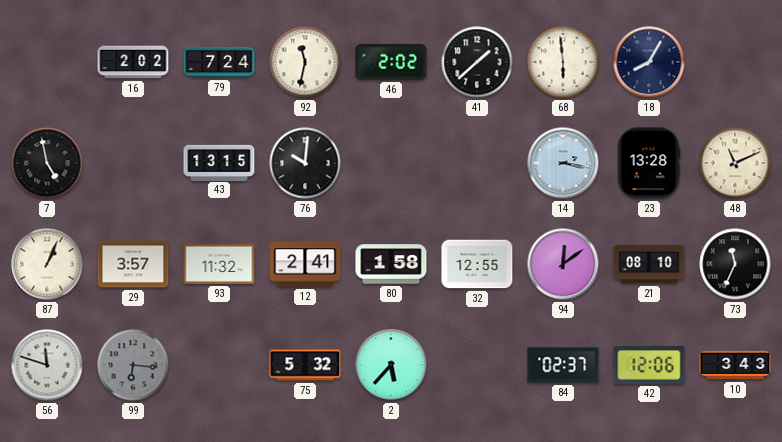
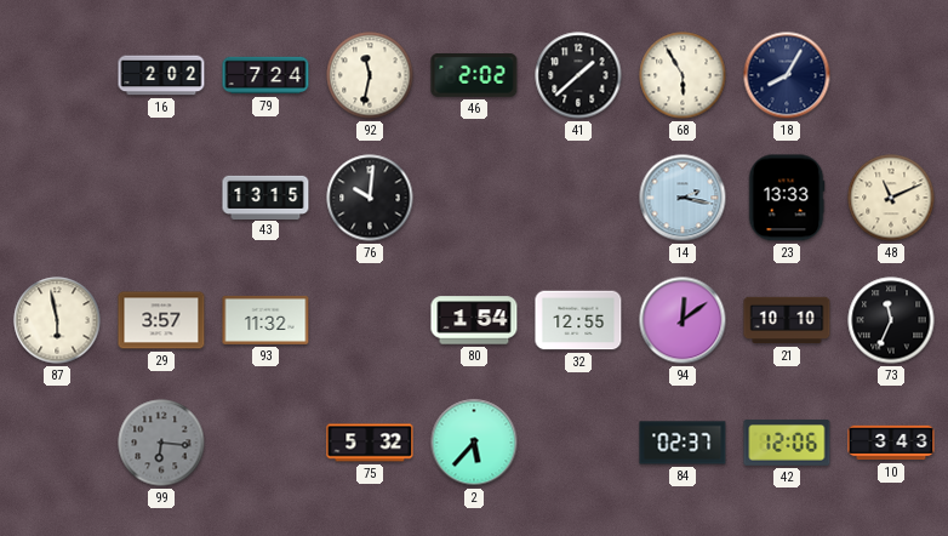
68: 5:59 -> 5:55 (683, 75)
7: 4:58 -> none (47, 163)
23: 13:28 -> 13:33 (787, 198)
87: 1:04 -> 5:58 (57, 320)
12: 2:41 -> none (305, 264)
80: 1:58 -> 1:54 (474, 320)
21: 08:10 -> 10:10 (787, 320)
56: 11:48 -> none (47, 365)
